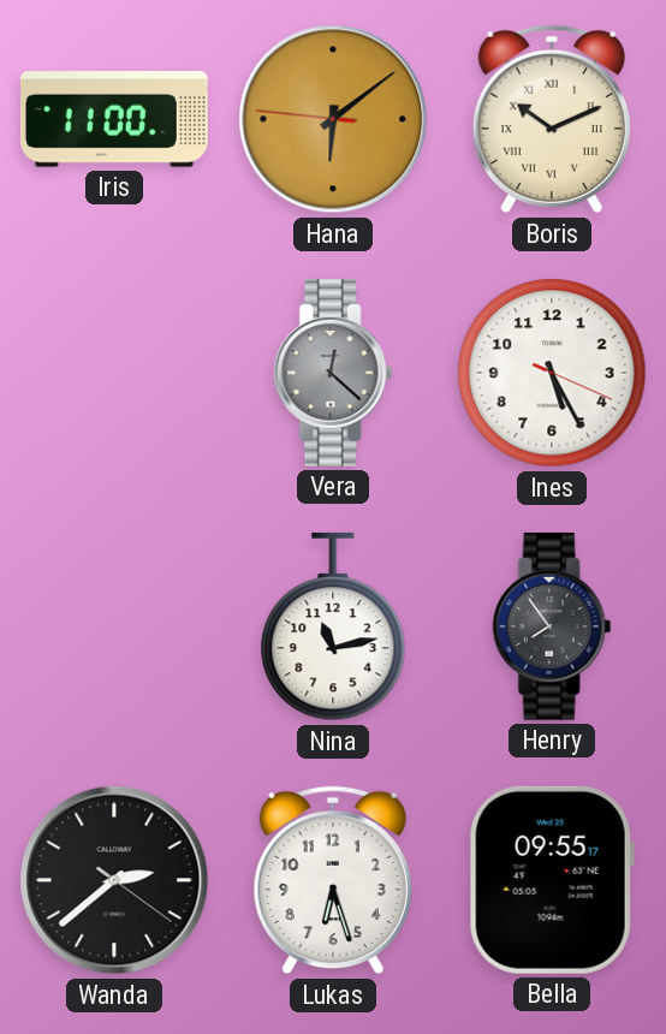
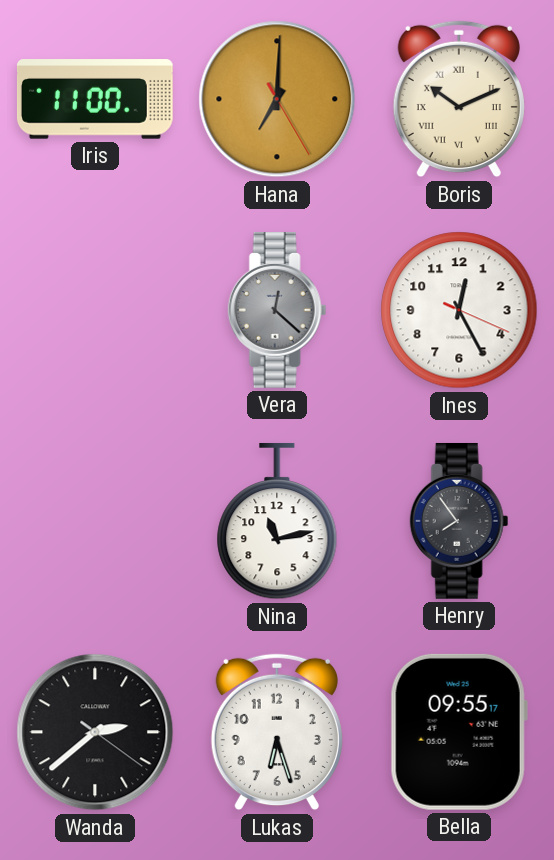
Hana: 6:08 -> 7:00 (277, 99)
Ines: 5:25 -> 12:25 (459, 310)
